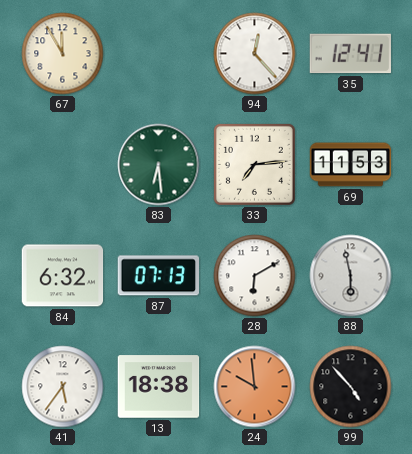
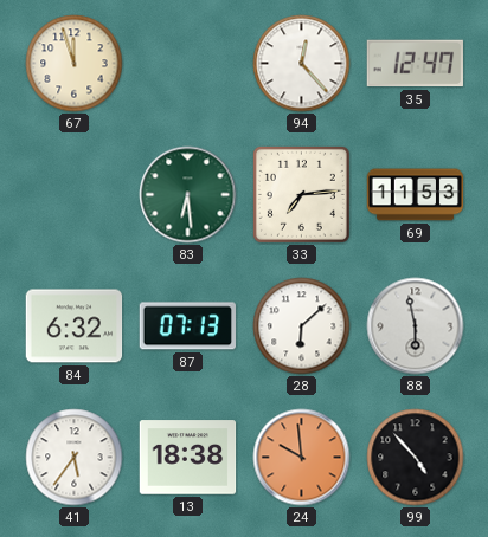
67: 11:55 -> 11:57 (75, 64)
35: 12:41 -> 12:47 (415, 64)
28: 6:10 -> 6:08 (302, 326)
